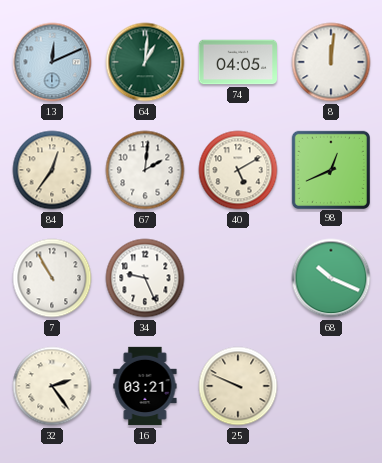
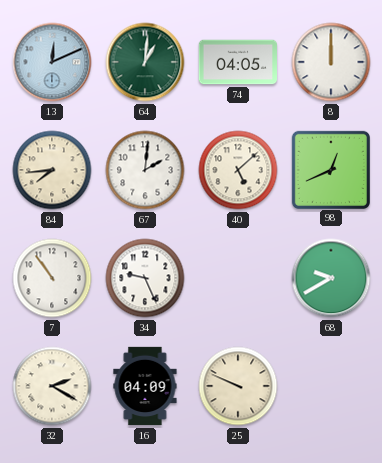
8: 12:01 -> 12:00 (331, 62)
84: 12:36 -> 7:44 (52, 170)
40: 5:10 -> 5:08 (238, 170)
7: 10:55 -> 10:54 (52, 278)
68: 10:19 -> 9:40 (331, 278)
32: 2:24 -> 2:20 (52, 386)
16: 03:21 -> 04:09 (145, 386)
